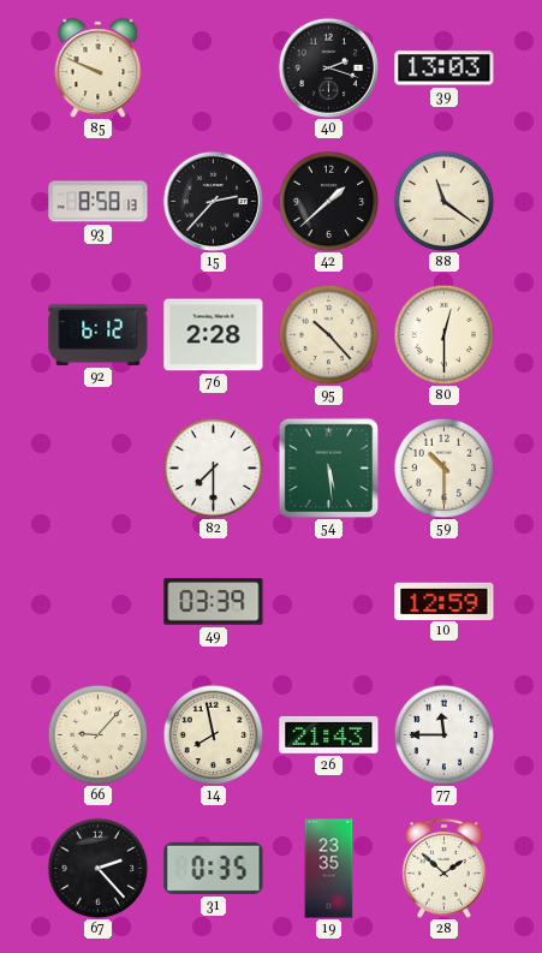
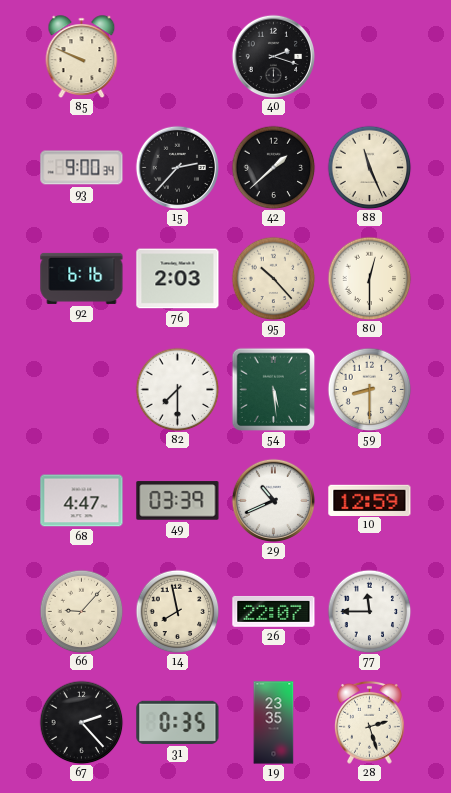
39: 13:03 -> none (445, 69)
93: 8:58 -> 9:00 (82, 168)
88: 11:21 -> 11:26 (369, 167)
92: 6:12 -> 6:16 (82, 278)
76: 2:28 -> 2:03 (178, 279)
59: 10:30 -> 8:30 (369, 389)
68: none -> 4:47 (82, 501)
29: none -> 10:41 (273, 500)
26: 21:43 -> 22:07 (274, 611)
28: 1:52 -> 2:27 (370, 722)
